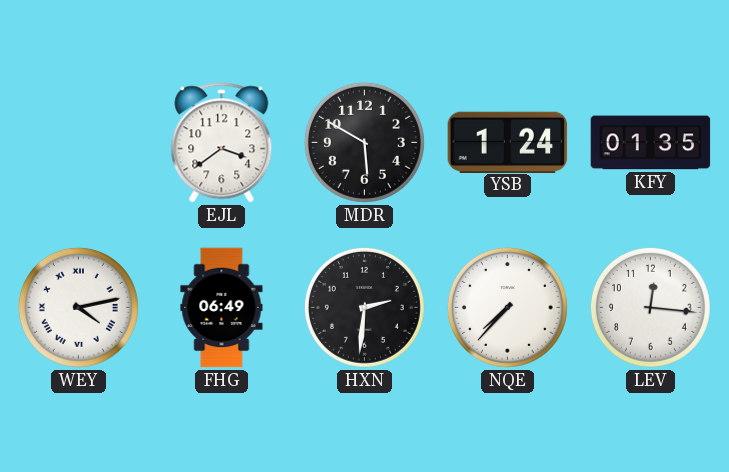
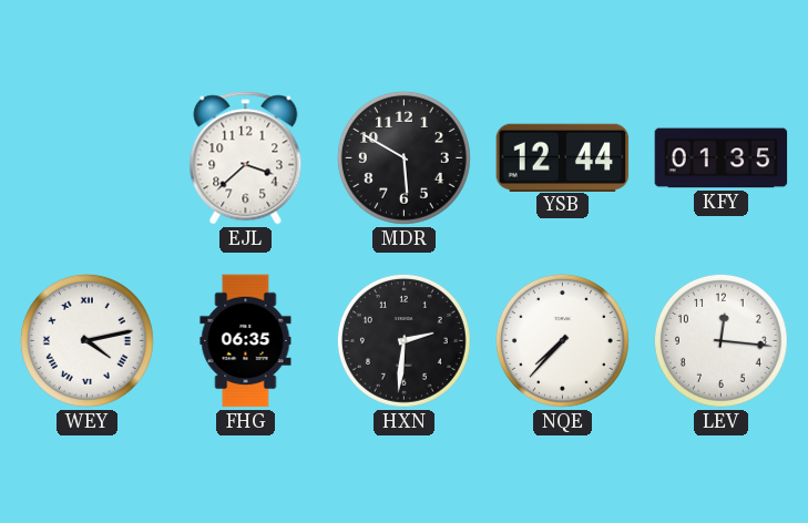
EJL: 3:39 -> 3:38 (246, 158)
YSB: 1:24 -> 12:44 (563, 157)
FHG: 06:49 -> 06:35 (246, 341)
